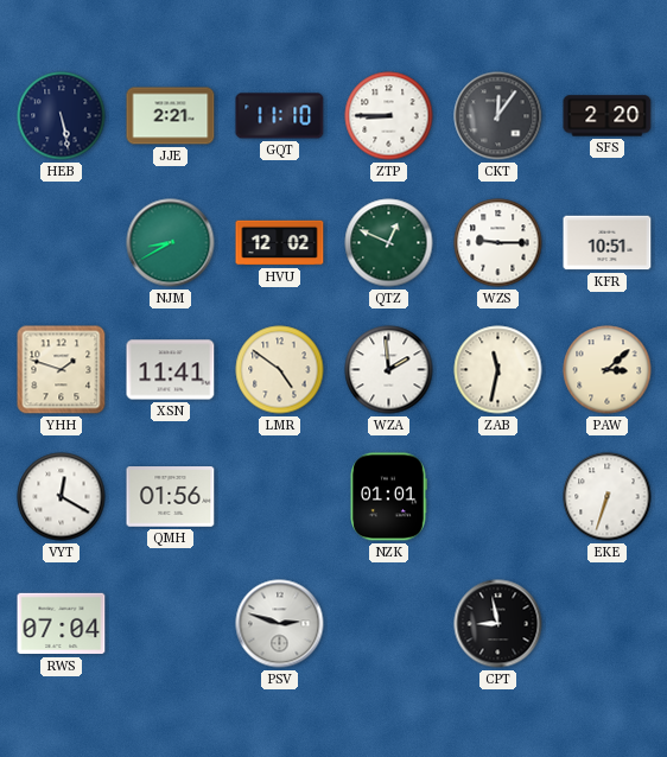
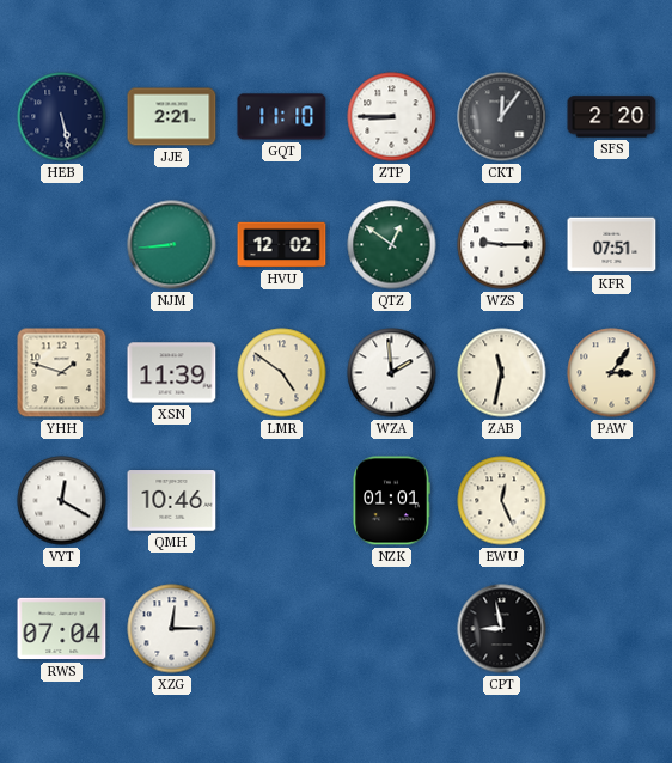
NJM: 8:40 -> 8:44 (172, 245)
QTZ: 12:49 -> 12:51 (392, 245)
KFR: 10:51 -> 07:51 (612, 245)
XSN: 11:41 -> 11:39 (172, 373)
PAW: 3:08 -> 3:06 (612, 373)
QMH: 01:56 -> 10:46 (172, 501)
EWU: none -> 12:26 (502, 501)
EKE: 6:33 -> none (608, 497)
XZG: none -> 12:15 (172, 629)
PSV: 2:48 -> none (280, 624)
